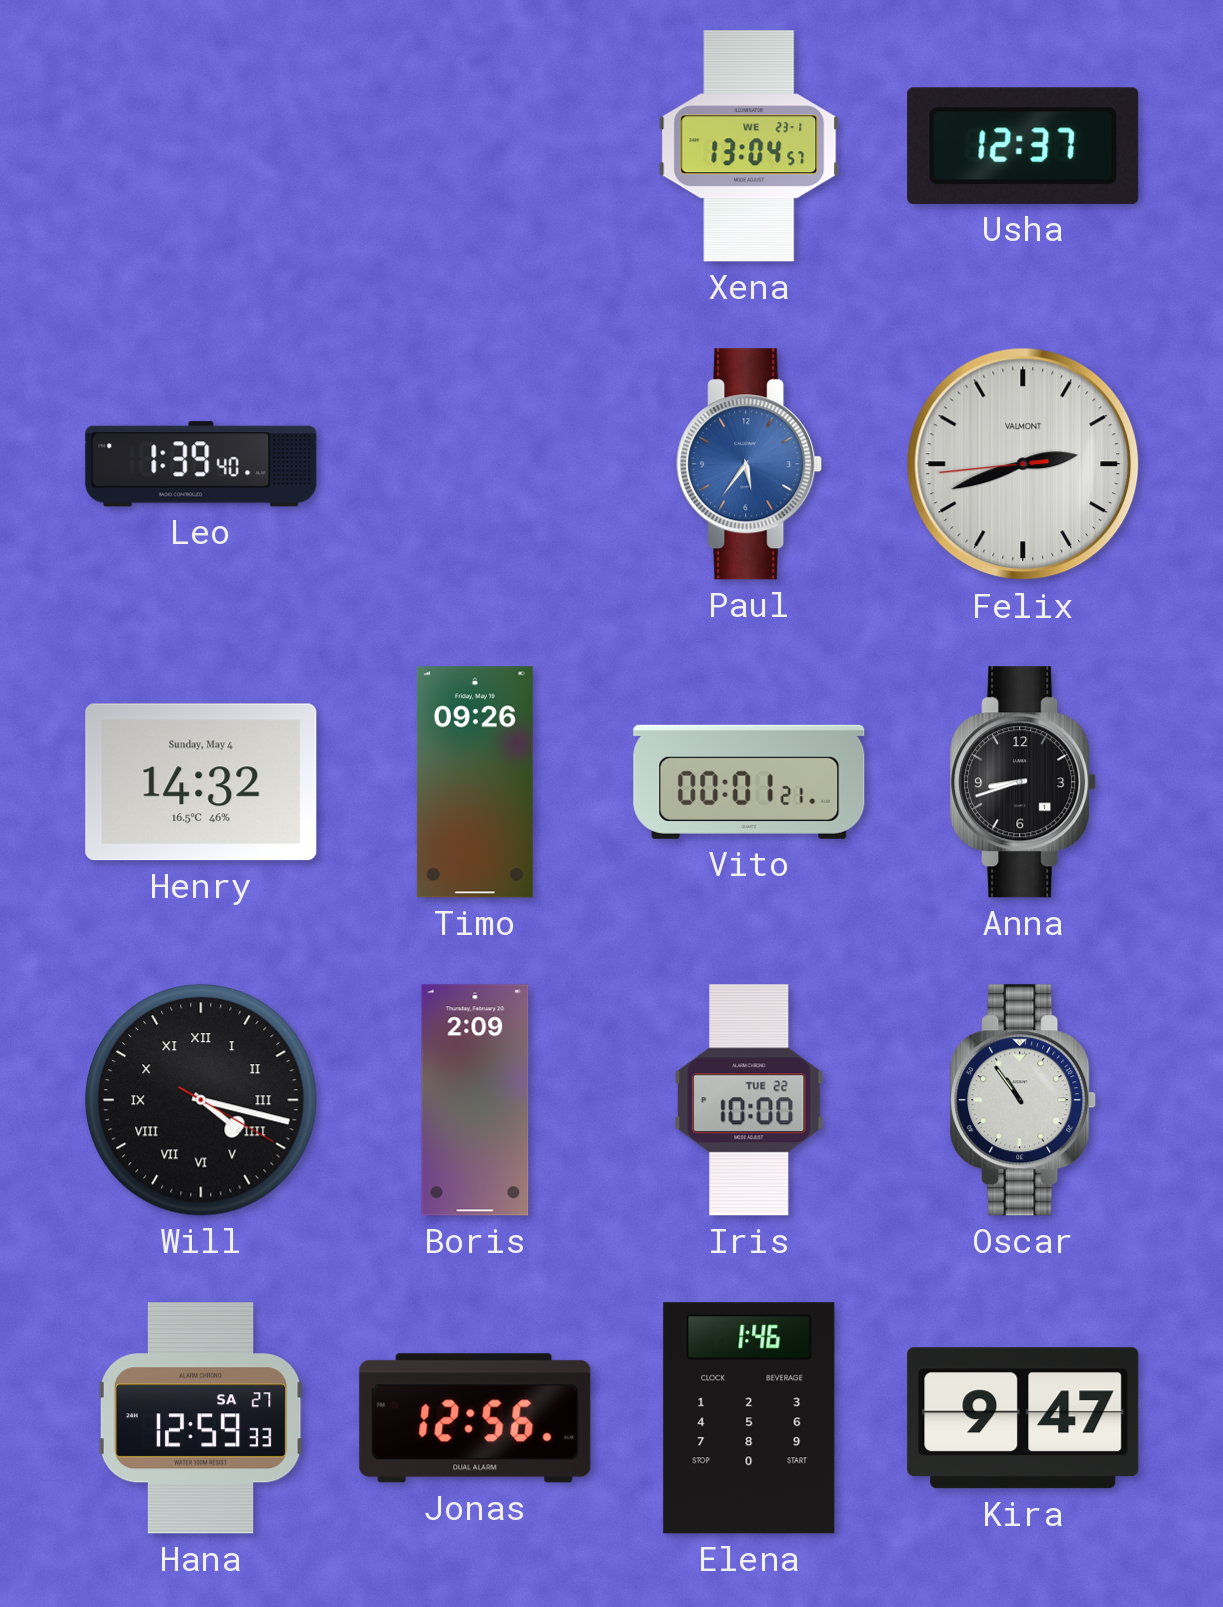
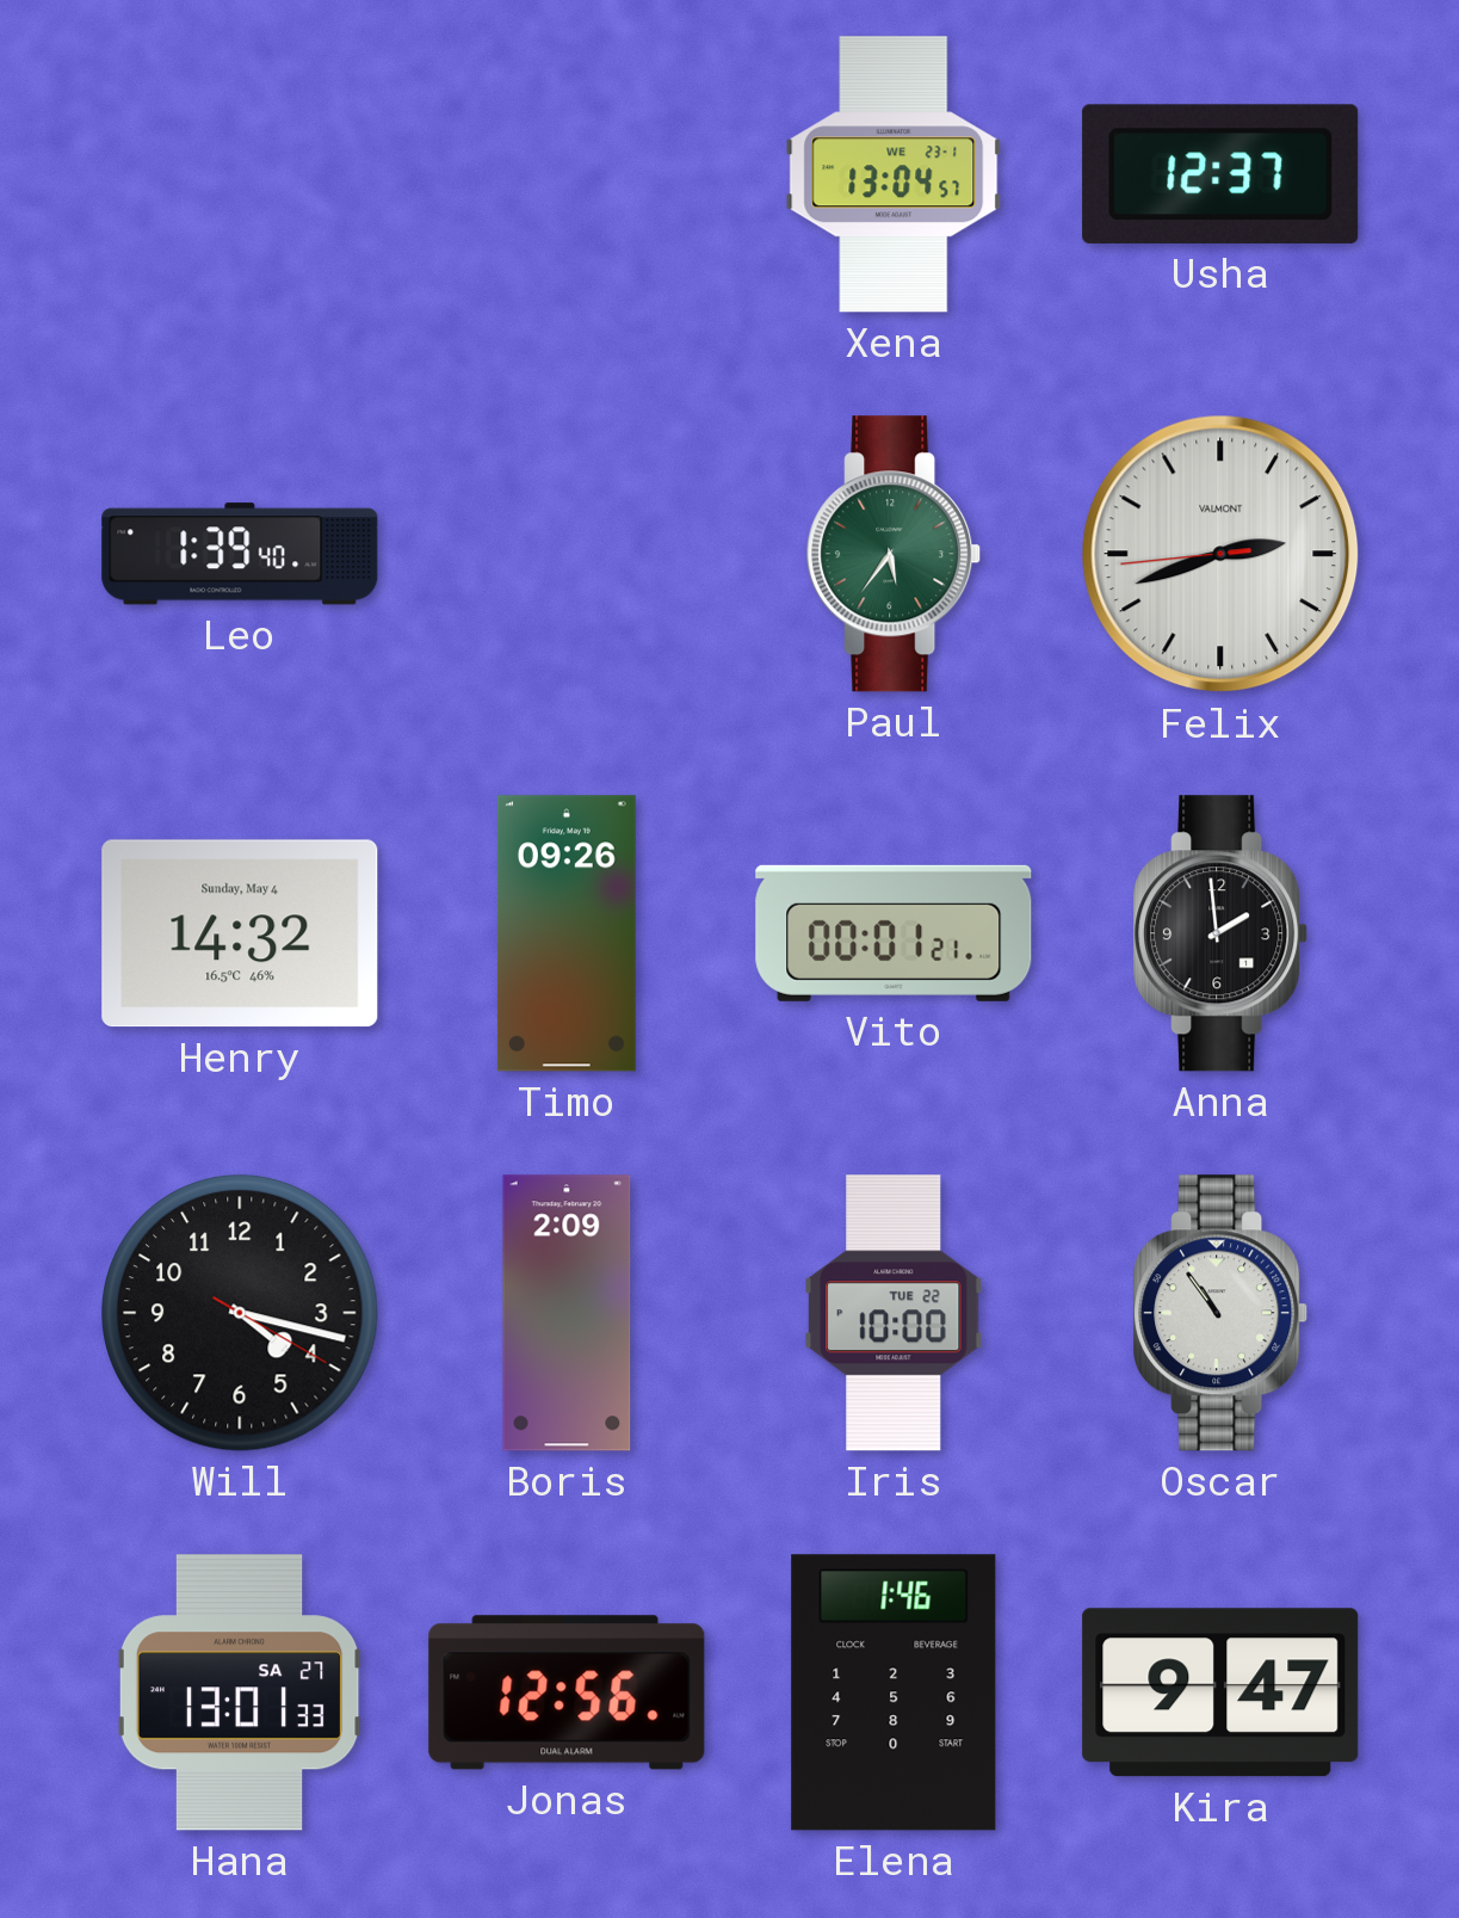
Paul dial: blue -> green (895, 554)
Anna: 8:42 -> 1:59 (1222, 933)
Will numerals: Roman -> Arabic (240, 1313)
Hana: 12:59 -> 13:01 (240, 1692)
